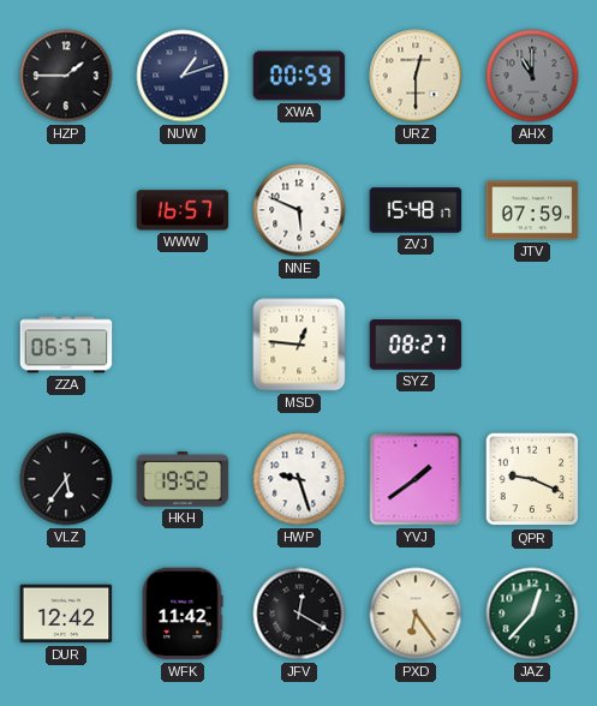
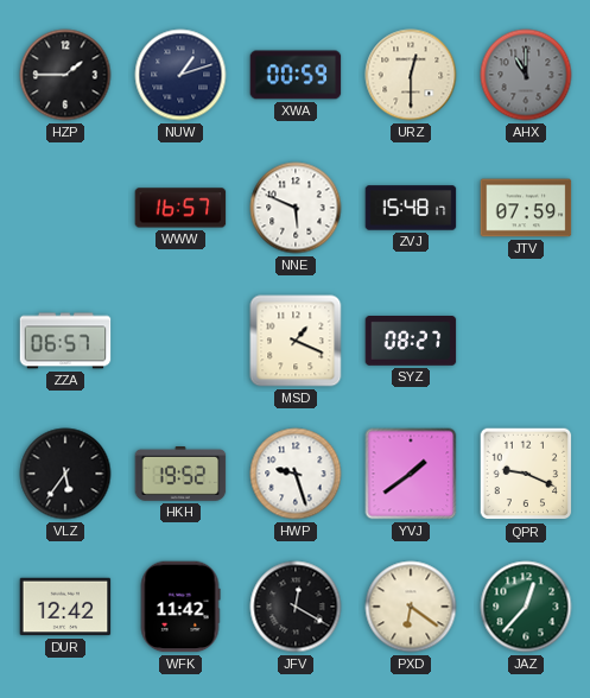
MSD: 12:46 -> 1:19 (296, 341)
PXD: 6:24 -> 6:21 (411, 607)
